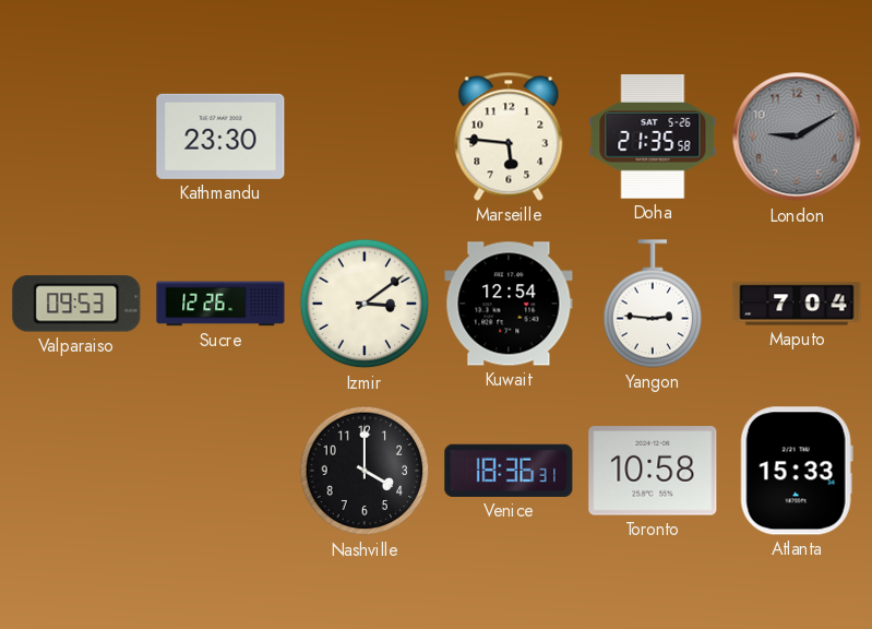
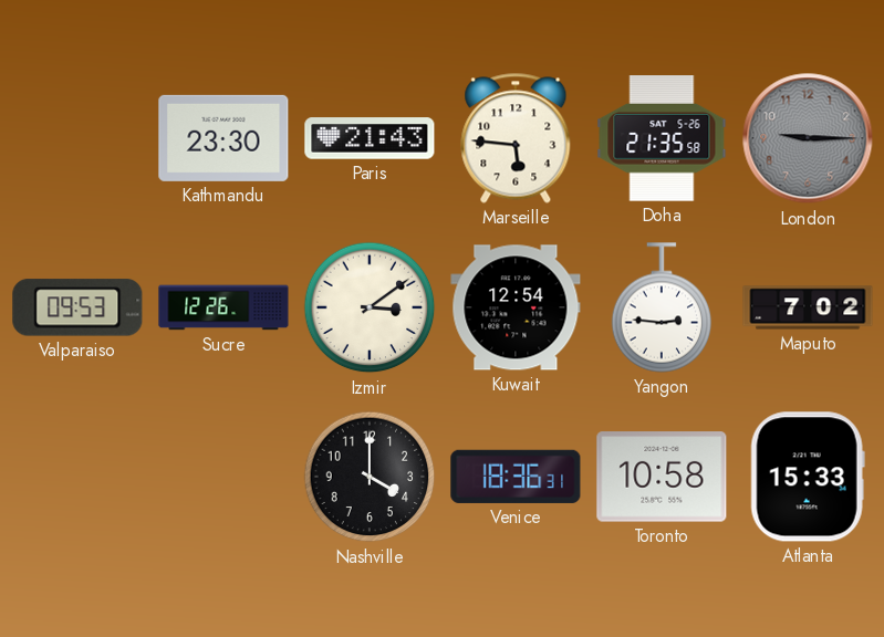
Paris: none -> 21:43 (370, 138)
London: 9:10 -> 9:15 (808, 138)
Maputo: 7:04 -> 7:02 (808, 307)
